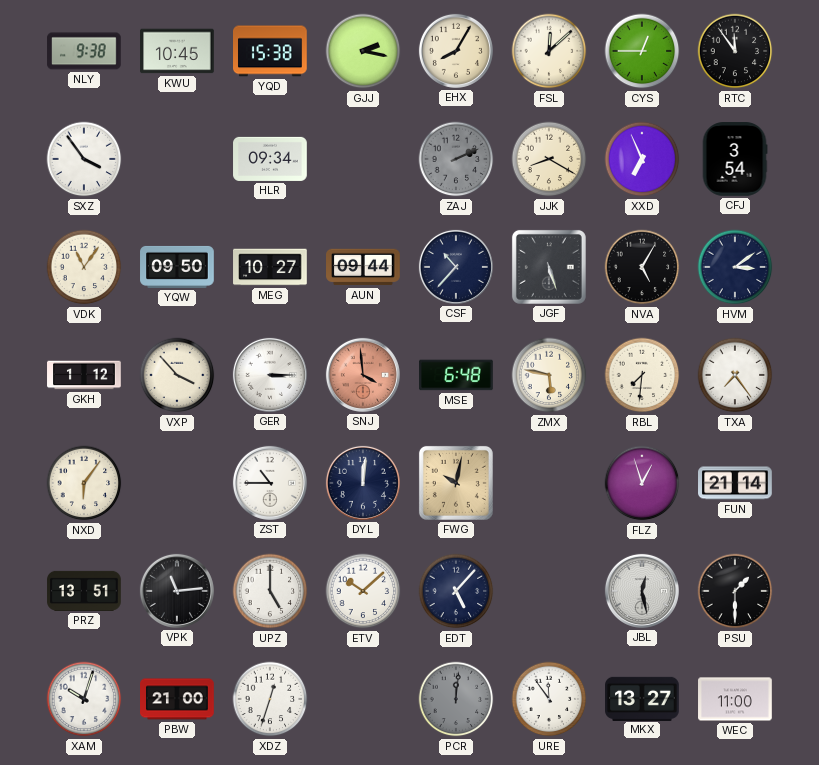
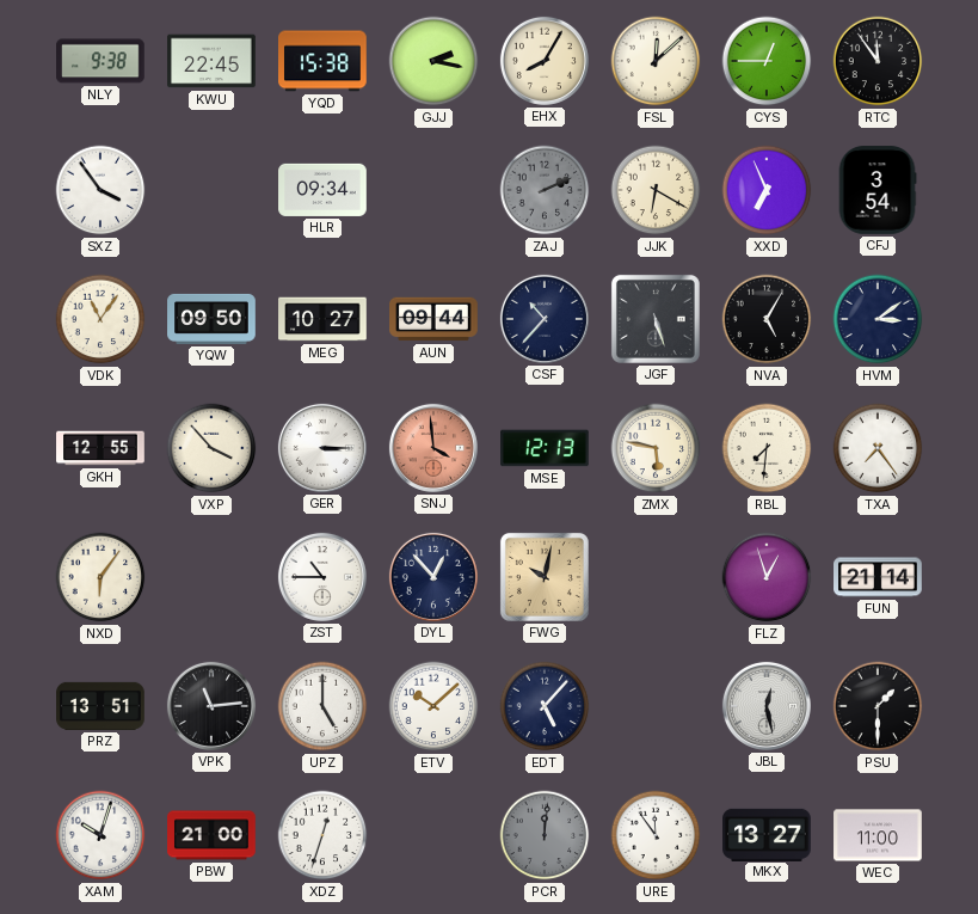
KWU: 10:45 -> 22:45 (211, 61)
JJK: 8:20 -> 6:20 (656, 190)
GKH: 1:12 -> 12:55 (100, 448)
MSE: 6:48 -> 12:13 (545, 448)
DYL: 12:01 -> 12:53 (433, 577)
